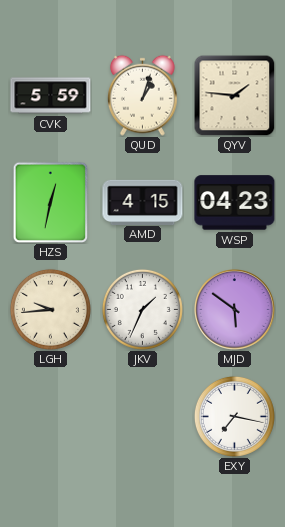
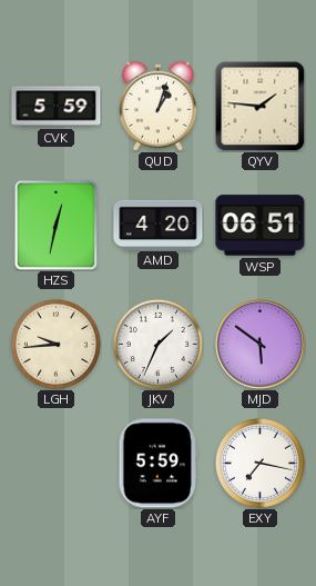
AMD: 4:15 -> 4:20 (159, 225)
WSP: 04:23 -> 06:51 (261, 226)
AYF: none -> 5:59 (157, 464)
